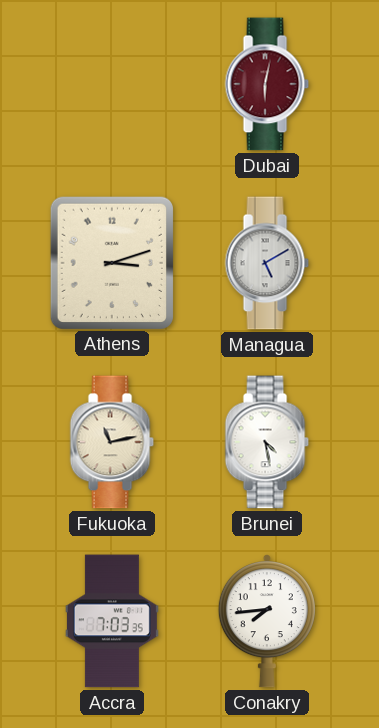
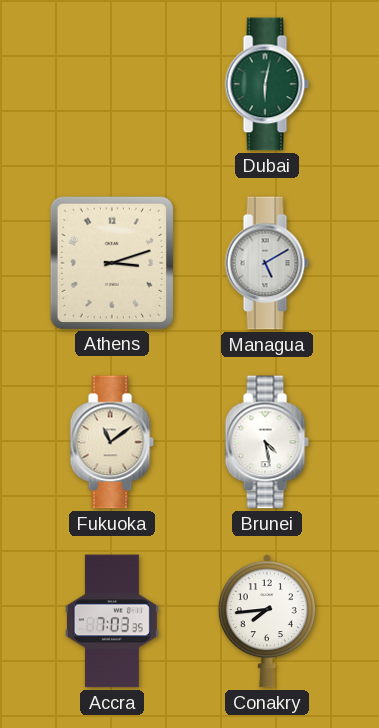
Dubai dial: burgundy -> green (267, 84)
Fukuoka: 11:13 -> 11:09 (112, 442)
